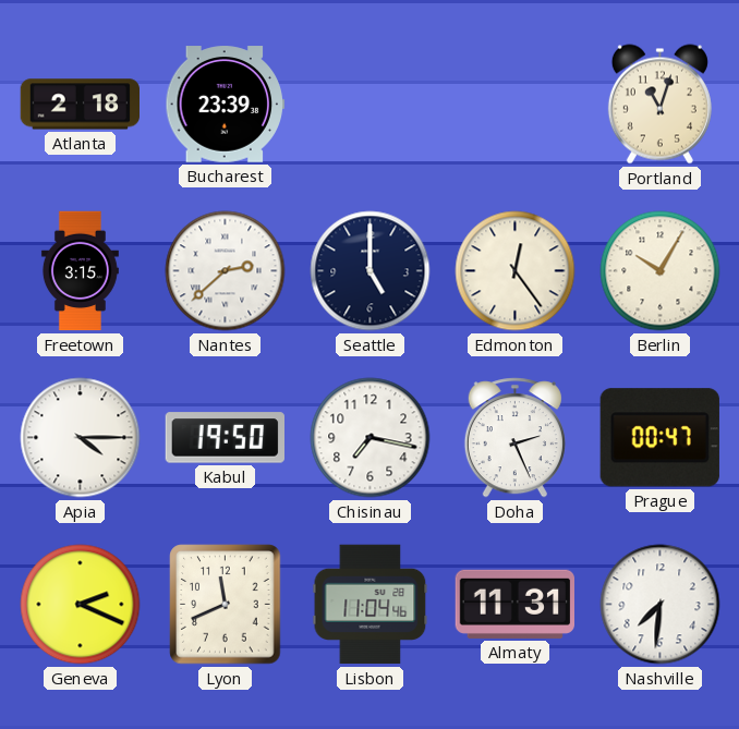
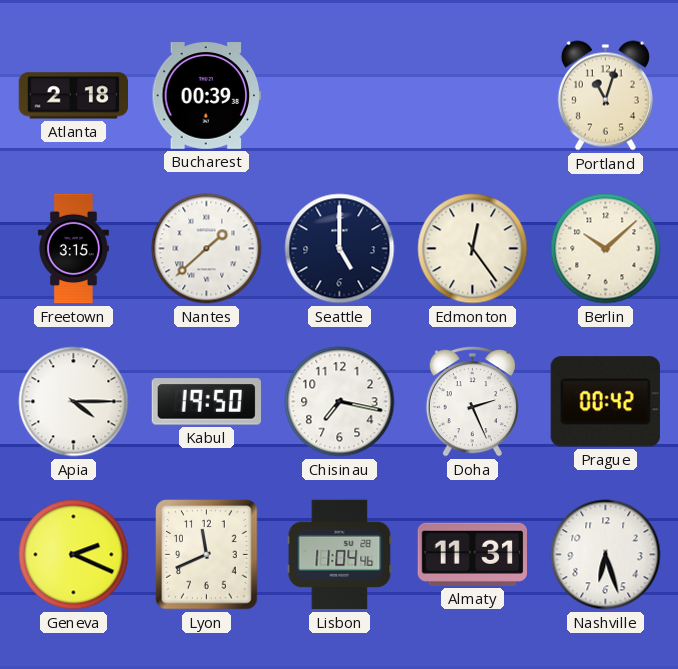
Bucharest: 23:39 -> 00:39 (207, 96)
Nantes: 2:38 -> 1:38 (207, 249)
Berlin: 10:05 -> 10:08 (606, 249)
Prague: 00:47 -> 00:42 (605, 402)
Nashville: 7:31 -> 6:27 (606, 555)
